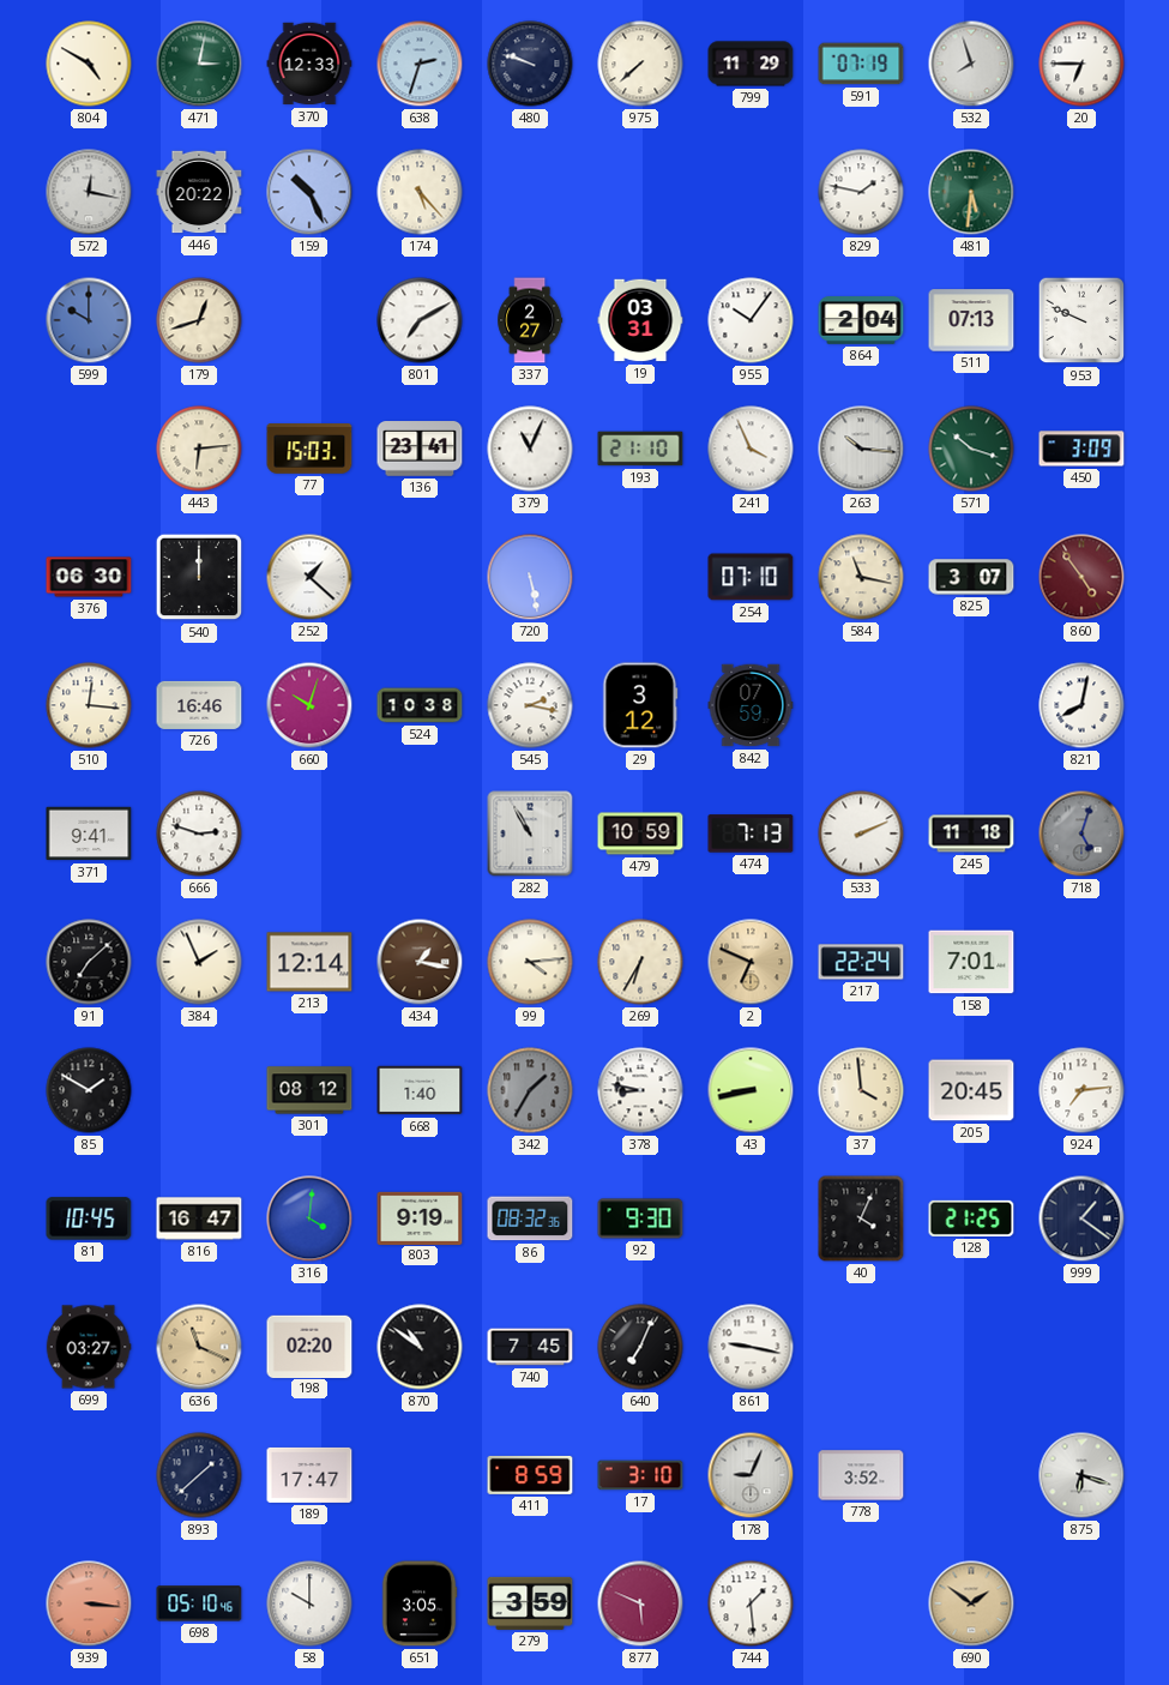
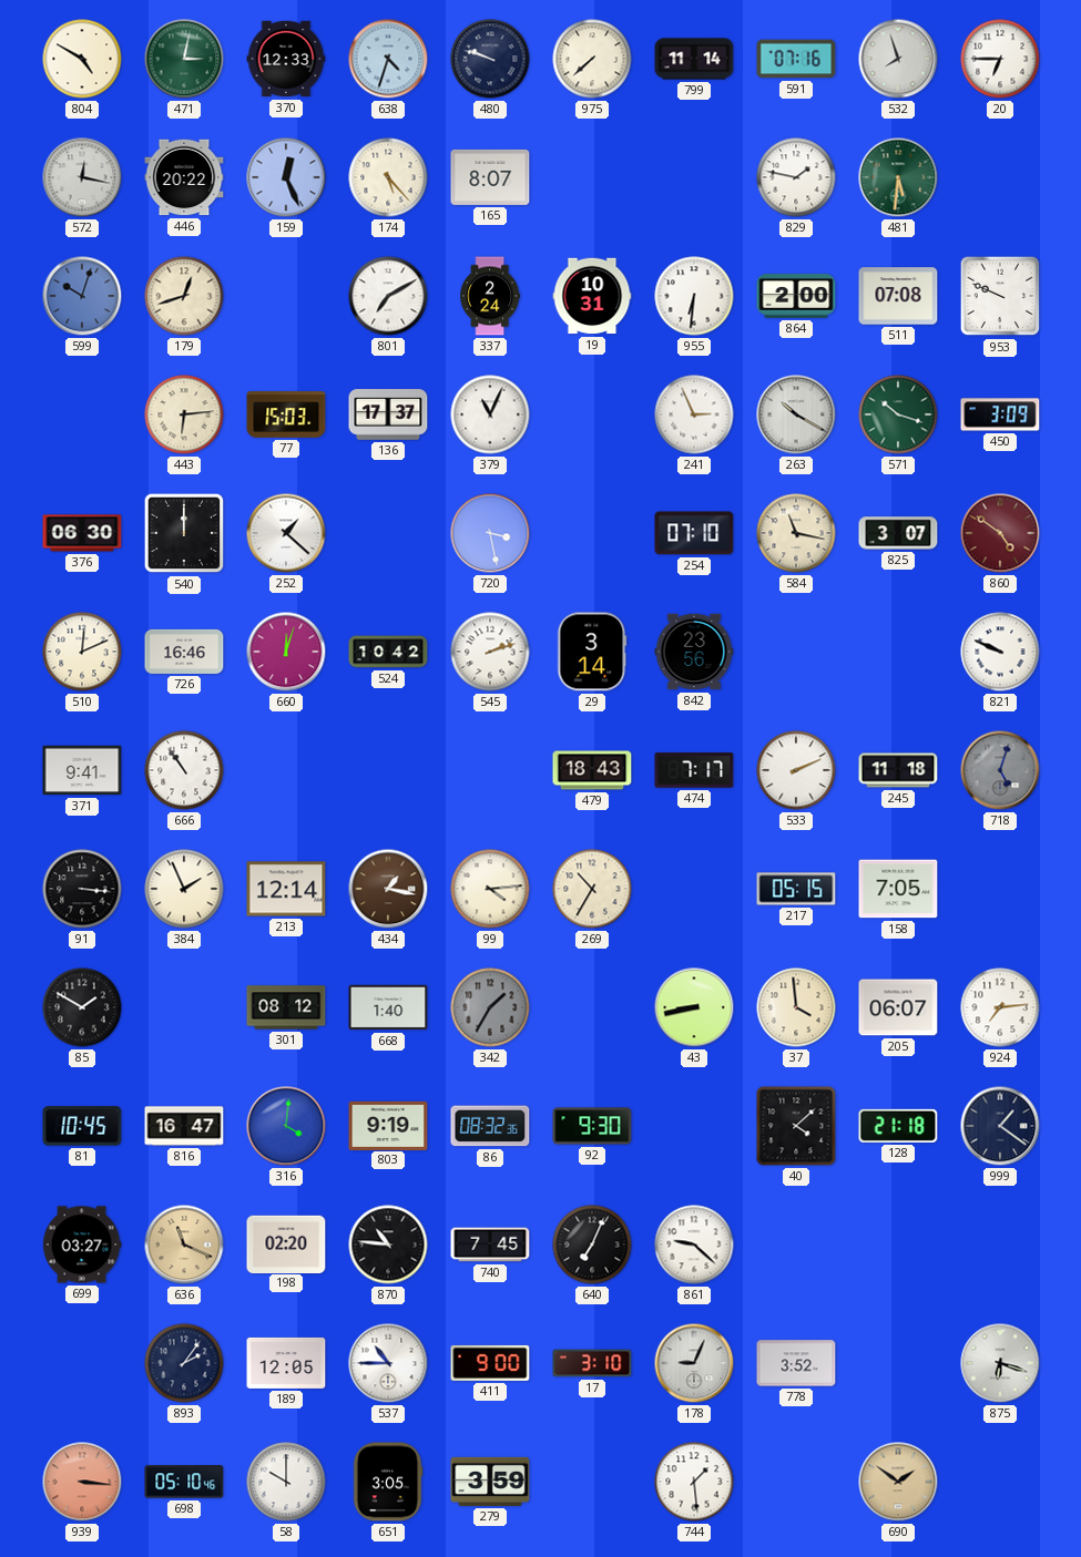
638: 2:33 -> 4:33 (388, 59)
799: 11:29 -> 11:14 (694, 59)
591: 07:19 -> 07:16 (796, 59)
159: 10:26 -> 12:26 (286, 177)
165: none -> 8:07 (490, 177)
599: 10:00 -> 10:03 (82, 296)
337: 2:27 -> 2:24 (490, 296)
19: 03:31 -> 10:31 (592, 296)
955: 10:06 -> 6:31 (694, 296)
864: 2:04 -> 2:00 (796, 296)
511: 07:13 -> 07:08 (898, 296)
136: 23:41 -> 17:37 (388, 414)
193: 21:10 -> none (640, 449)
241: 3:56 -> 2:56 (694, 414)
263: 10:16 -> 10:20 (796, 414)
720: 5:28 -> 3:28 (490, 533)
860: 4:54 -> 4:51 (1000, 533)
510: 12:16 -> 12:11 (82, 652)
660: 10:03 -> 12:03 (286, 652)
524: 10:38 -> 10:42 (388, 652)
545: 2:17 -> 2:12 (490, 652)
29: 3:12 -> 3:14 (592, 652)
842: 07:59 -> 23:56 (694, 652)
821: 8:02 -> 9:49 (1000, 652)
666: 2:48 -> 10:54 (184, 770)
282: 10:55 -> none (530, 834)
479: 10:59 -> 18:43 (592, 770)
474: 7:13 -> 7:17 (694, 770)
91: 7:08 -> 3:16 (82, 889)
269: 6:35 -> 10:35 (592, 889)
2: 6:49 -> none (751, 962)
217: 22:24 -> 05:15 (796, 889)
158: 7:01 -> 7:05 (898, 889)
378: 8:47 -> none (640, 1090)
205: 20:45 -> 06:07 (898, 1007)
40: 4:04 -> 4:08 (796, 1126)
128: 21:25 -> 21:18 (898, 1126)
870: 10:51 -> 10:46 (388, 1244)
861: 9:17 -> 9:22 (694, 1244)
893: 1:38 -> 2:06 (184, 1363)
189: 17:47 -> 12:05 (286, 1363)
537: none -> 10:45 (388, 1363)
411: 8:59 -> 9:00 (490, 1363)
877: 5:49 -> none (640, 1603)
